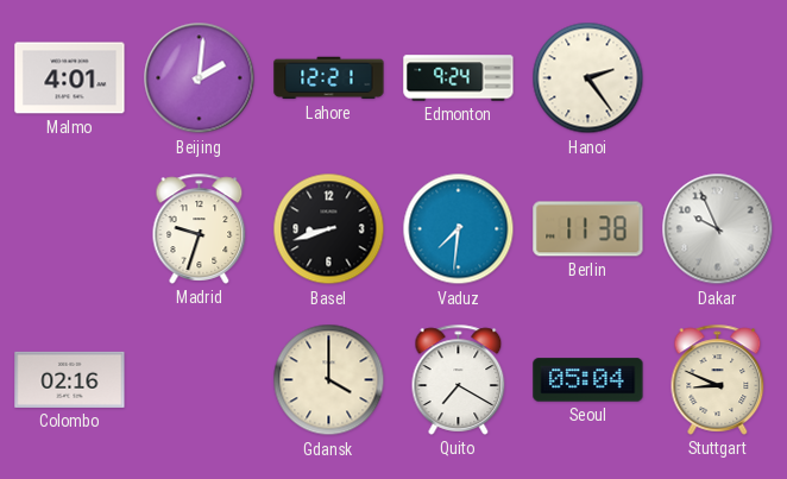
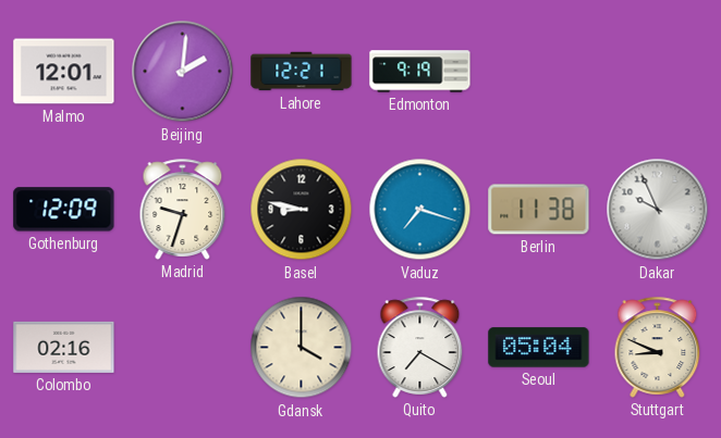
Malmo: 4:01 -> 12:01 (64, 72)
Edmonton: 9:24 -> 9:19 (420, 72)
Hanoi: 2:24 -> none (588, 78)
Gothenburg: none -> 12:09 (64, 210)
Basel: 8:42 -> 8:47 (302, 210)
Vaduz: 7:31 -> 7:18 (420, 210)
